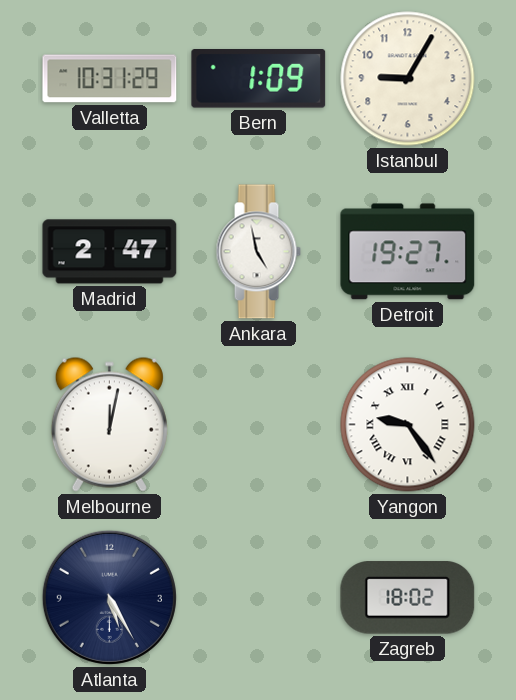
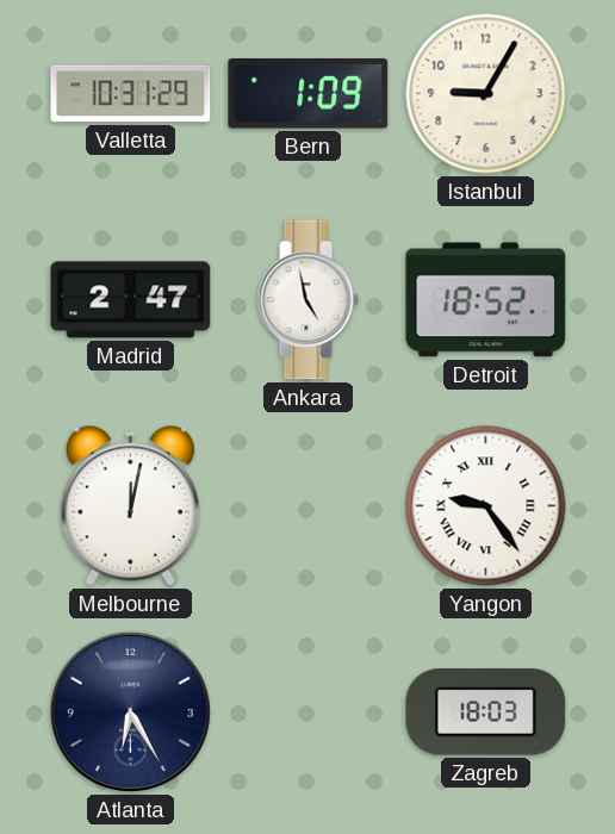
Detroit: 19:27 -> 18:52 (486, 300)
Atlanta: 5:25 -> 6:25 (130, 711)
Zagreb: 18:02 -> 18:03 (486, 712)
